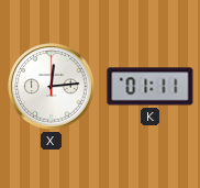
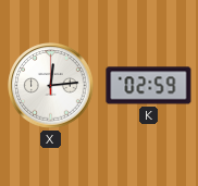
K: 01:11 -> 02:59 (149, 86)
